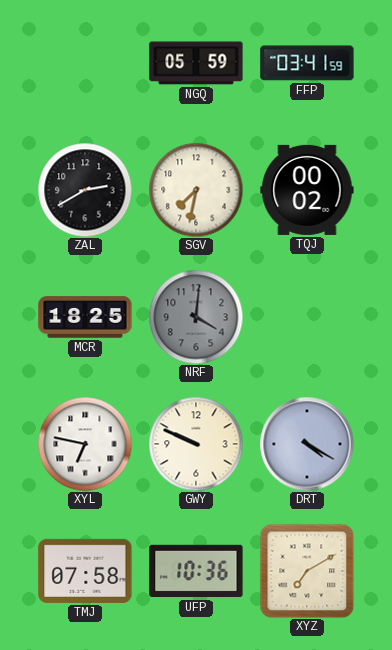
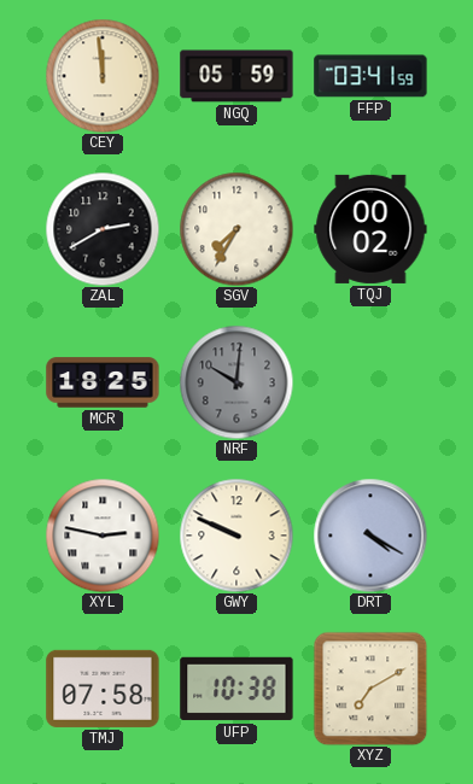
CEY: none -> 11:59 (103, 76)
SGV: 7:32 -> 7:35 (237, 229)
NRF: 4:01 -> 10:01 (237, 382)
XYL: 6:47 -> 2:47 (103, 536)
UFP: 10:36 -> 10:38 (237, 689)
